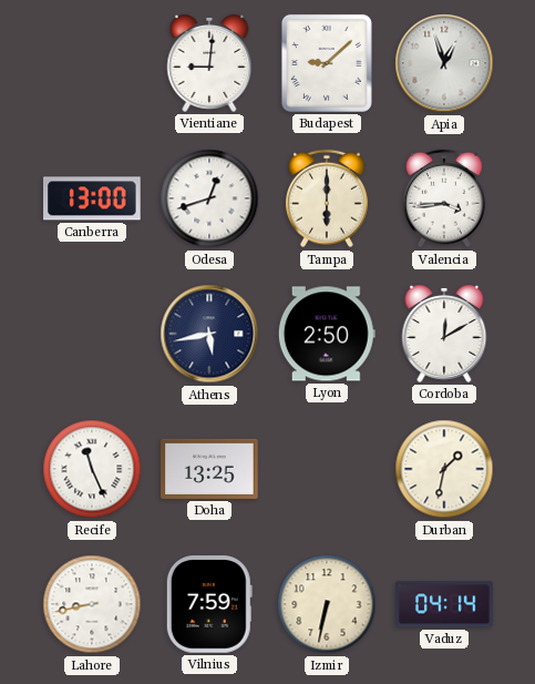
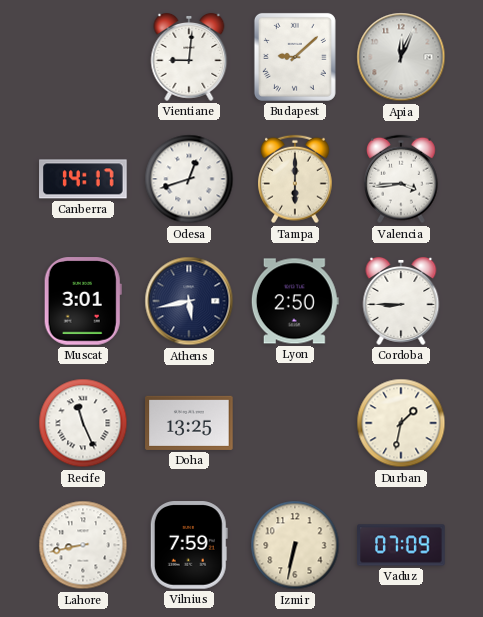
Apia: 12:57 -> 12:04 (401, 57)
Canberra: 13:00 -> 14:17 (83, 179)
Muscat: none -> 3:01 (83, 301)
Cordoba: 12:10 -> 8:45 (401, 301)
Vaduz: 04:14 -> 07:09 (401, 545)
